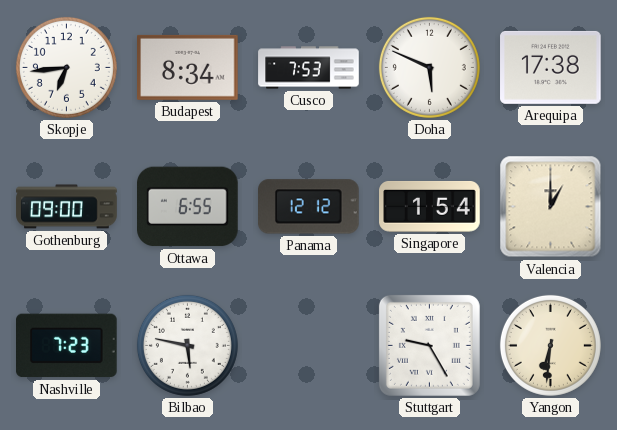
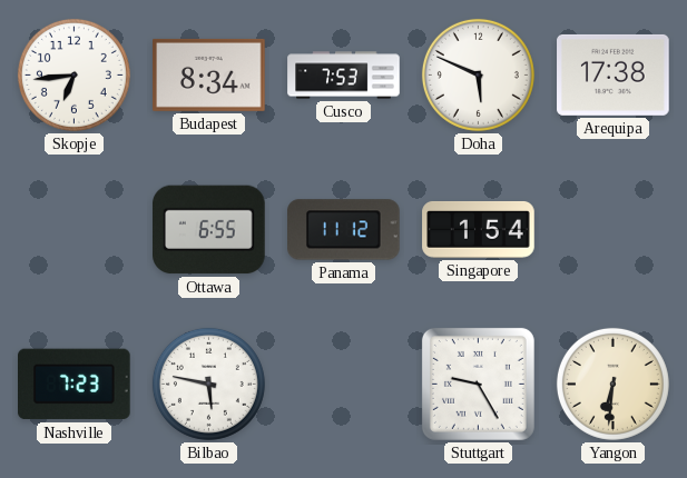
Gothenburg: 09:00 -> none (67, 207)
Panama: 12:12 -> 11:12 (344, 230)
Valencia: 1:00 -> none (551, 207)
